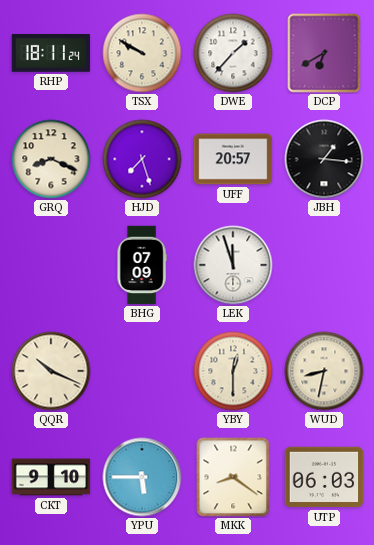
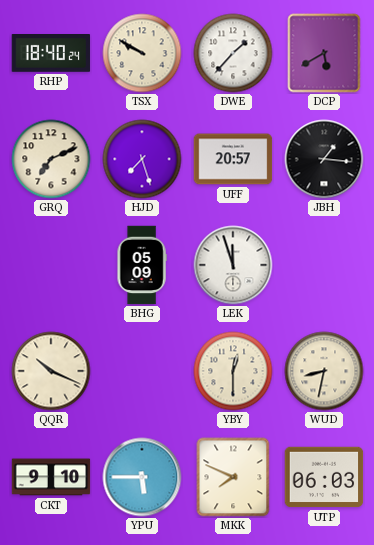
RHP: 18:11 -> 18:40 (51, 54)
DCP: 6:40 -> 5:40 (324, 53)
GRQ: 8:19 -> 7:11 (51, 159)
BHG: 07:09 -> 05:09 (142, 265)
MKK: 8:21 -> 7:49 (233, 477)
